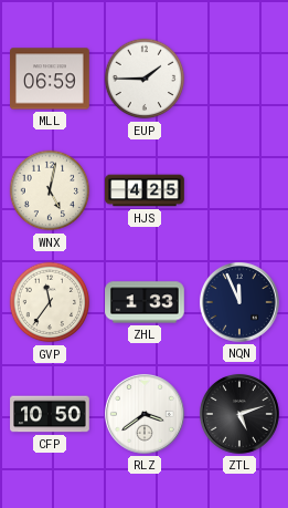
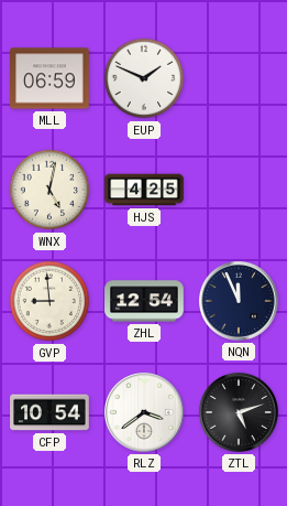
EUP: 1:45 -> 1:49 (144, 78)
GVP: 11:36 -> 8:59 (49, 301)
ZHL: 1:33 -> 12:54 (144, 301)
CFP: 10:50 -> 10:54 (49, 412)
